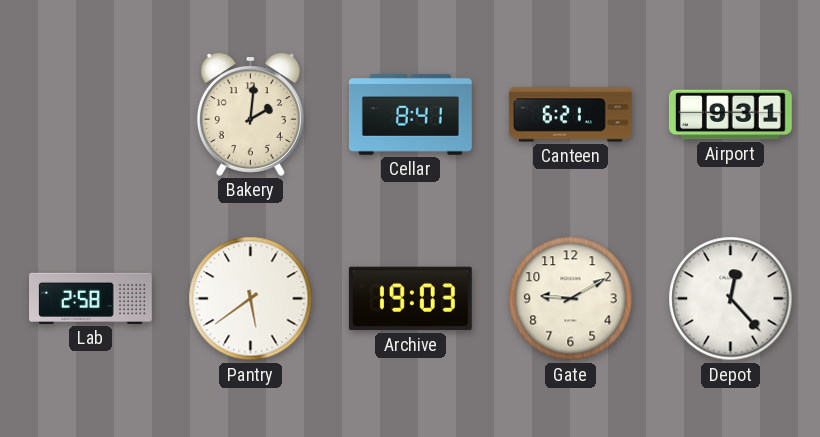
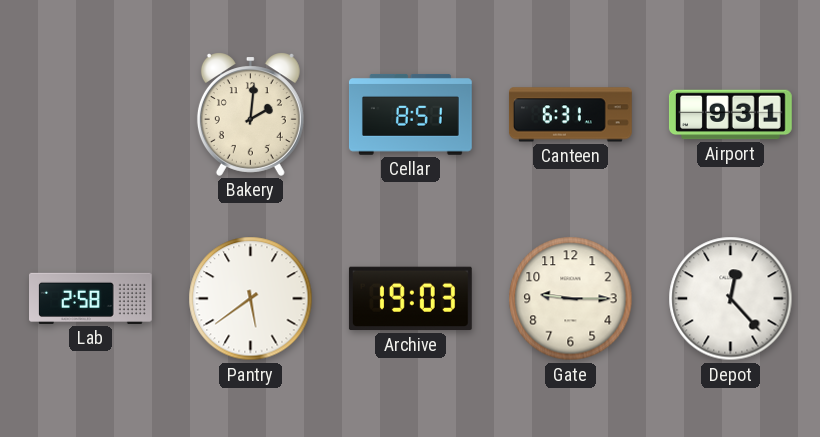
Cellar: 8:41 -> 8:51 (410, 114)
Canteen: 6:21 -> 6:31 (570, 115)
Gate: 9:10 -> 9:15 (571, 299)
